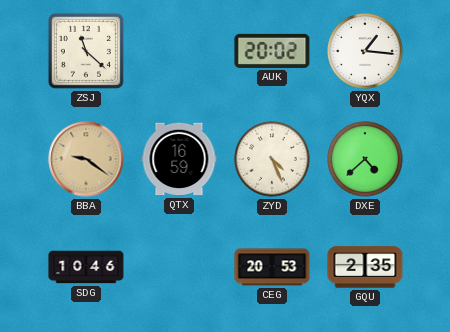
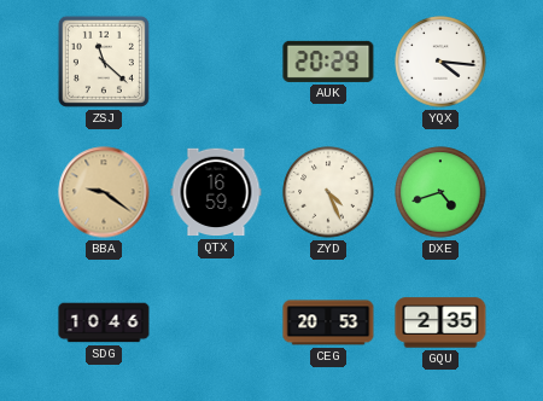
AUK: 20:02 -> 20:29 (328, 62)
YQX: 1:16 -> 4:16 (440, 62)
DXE: 4:38 -> 4:42 (440, 192)
